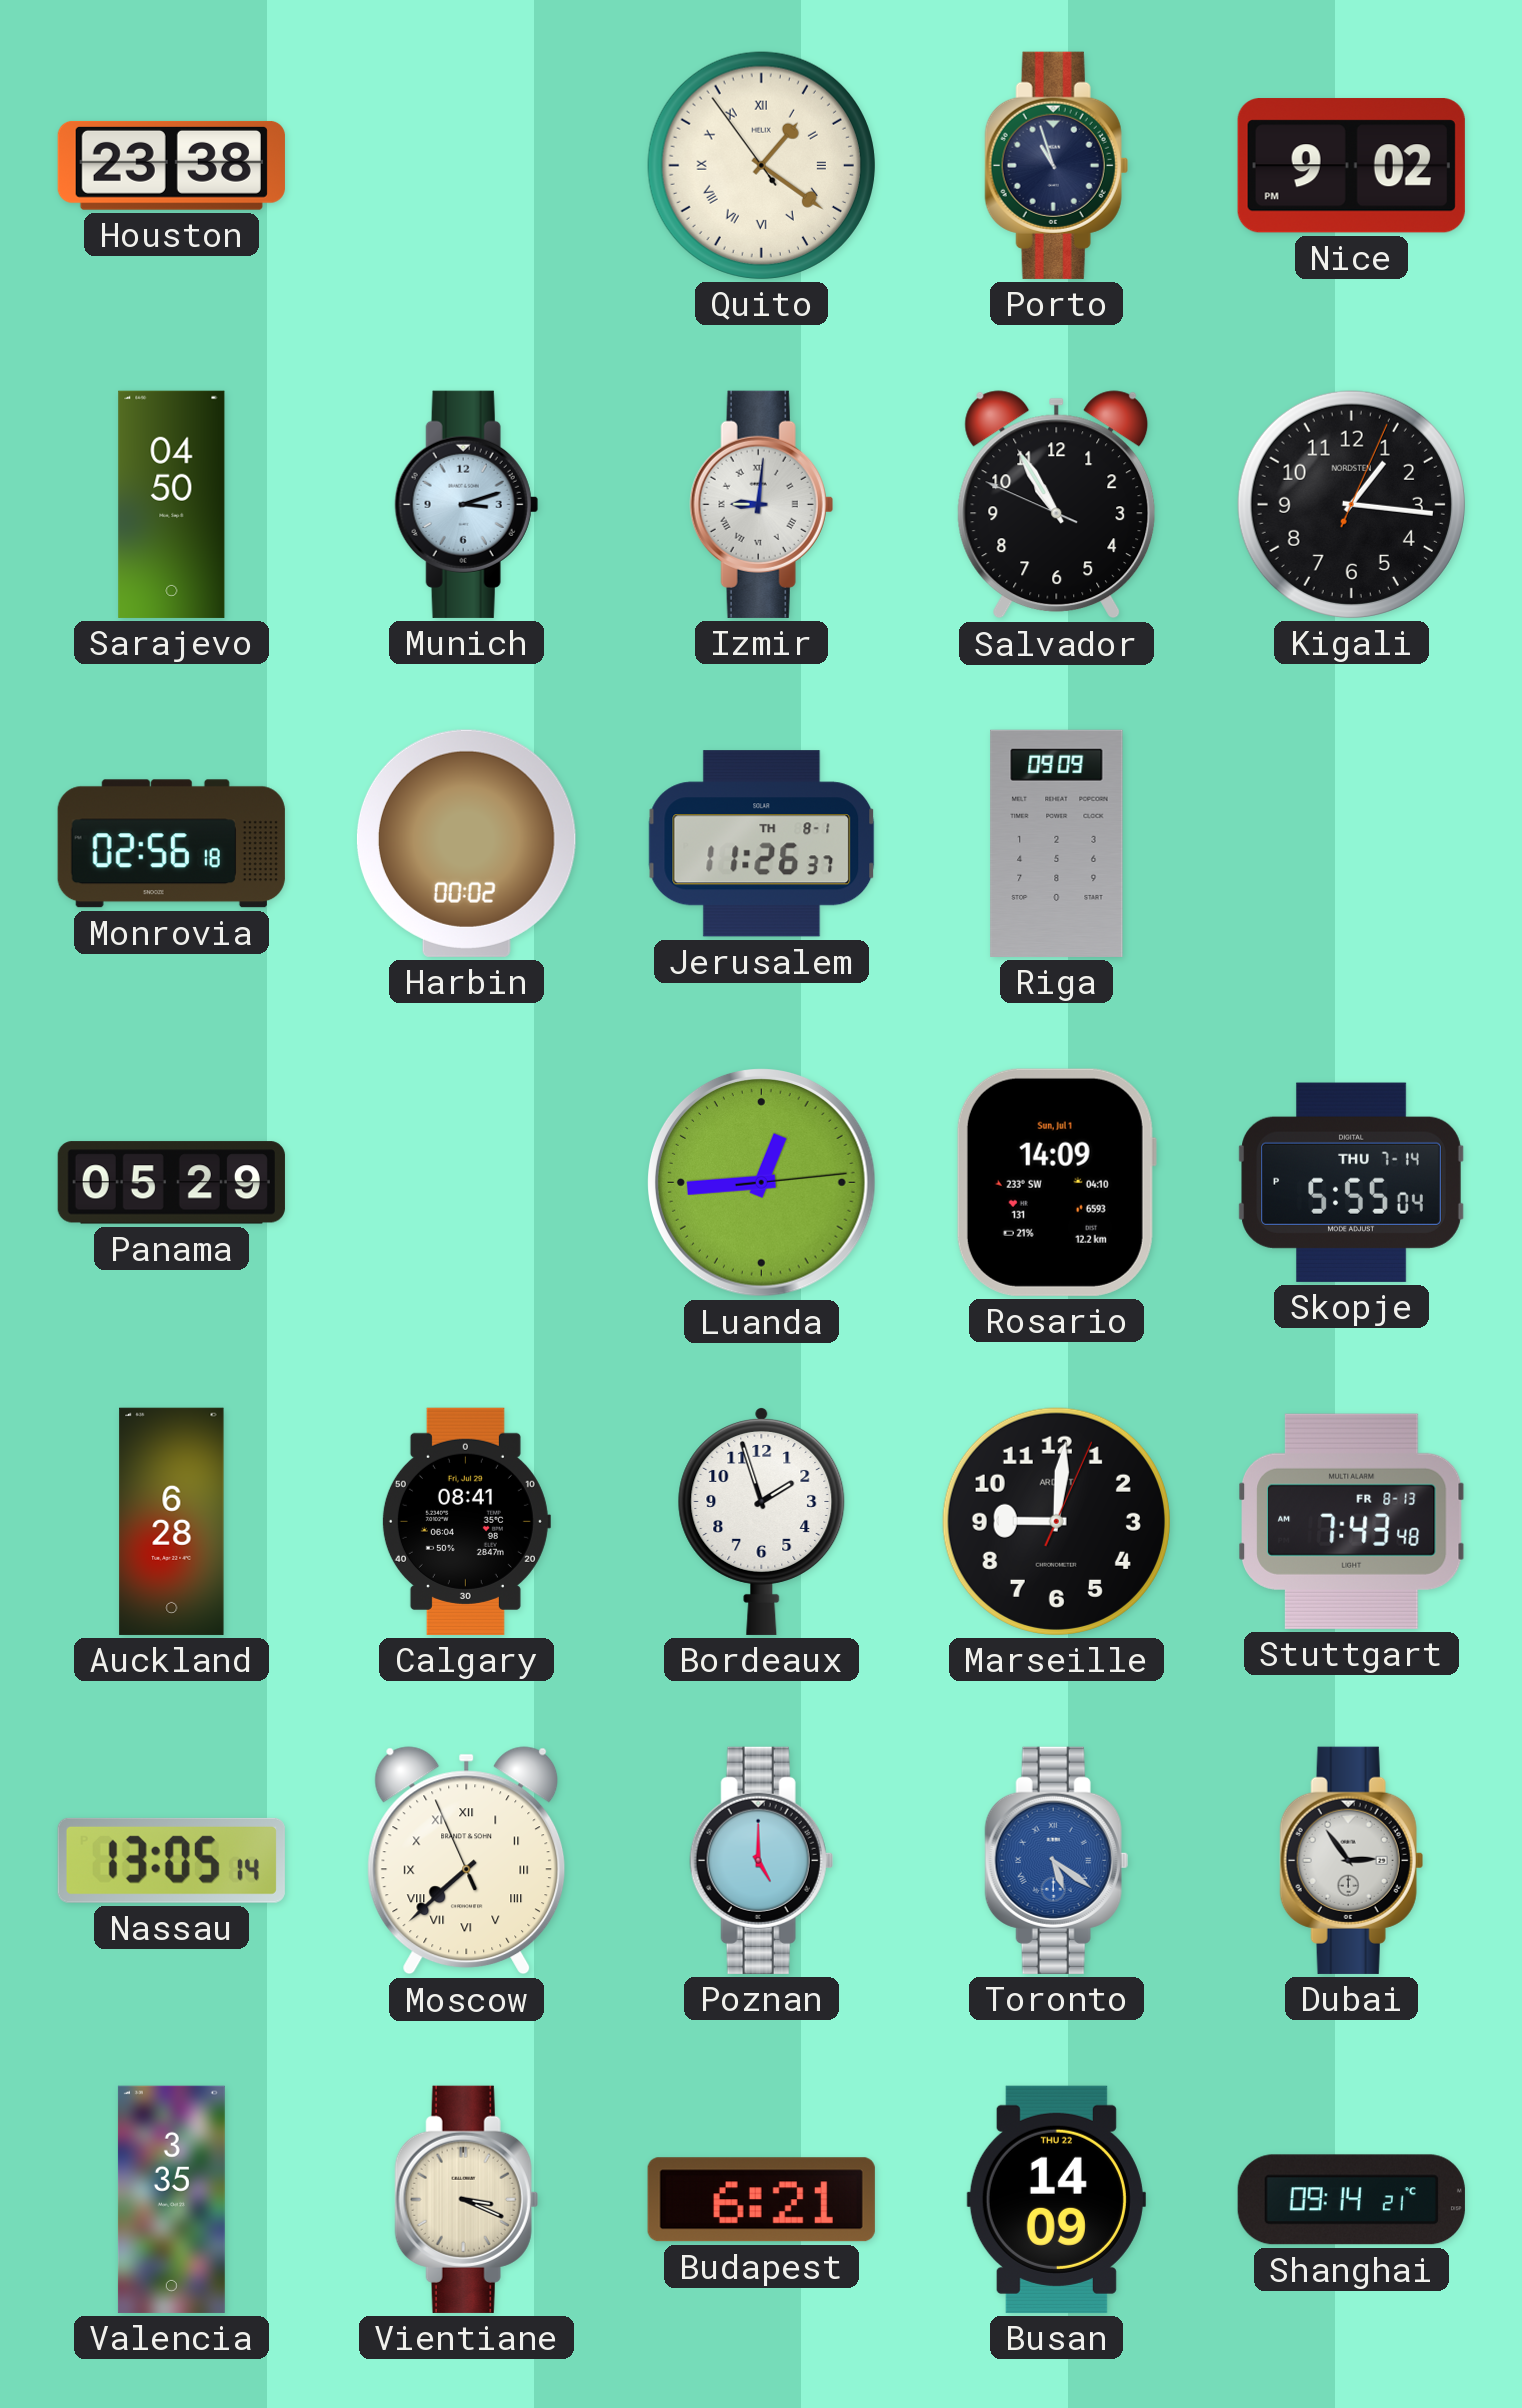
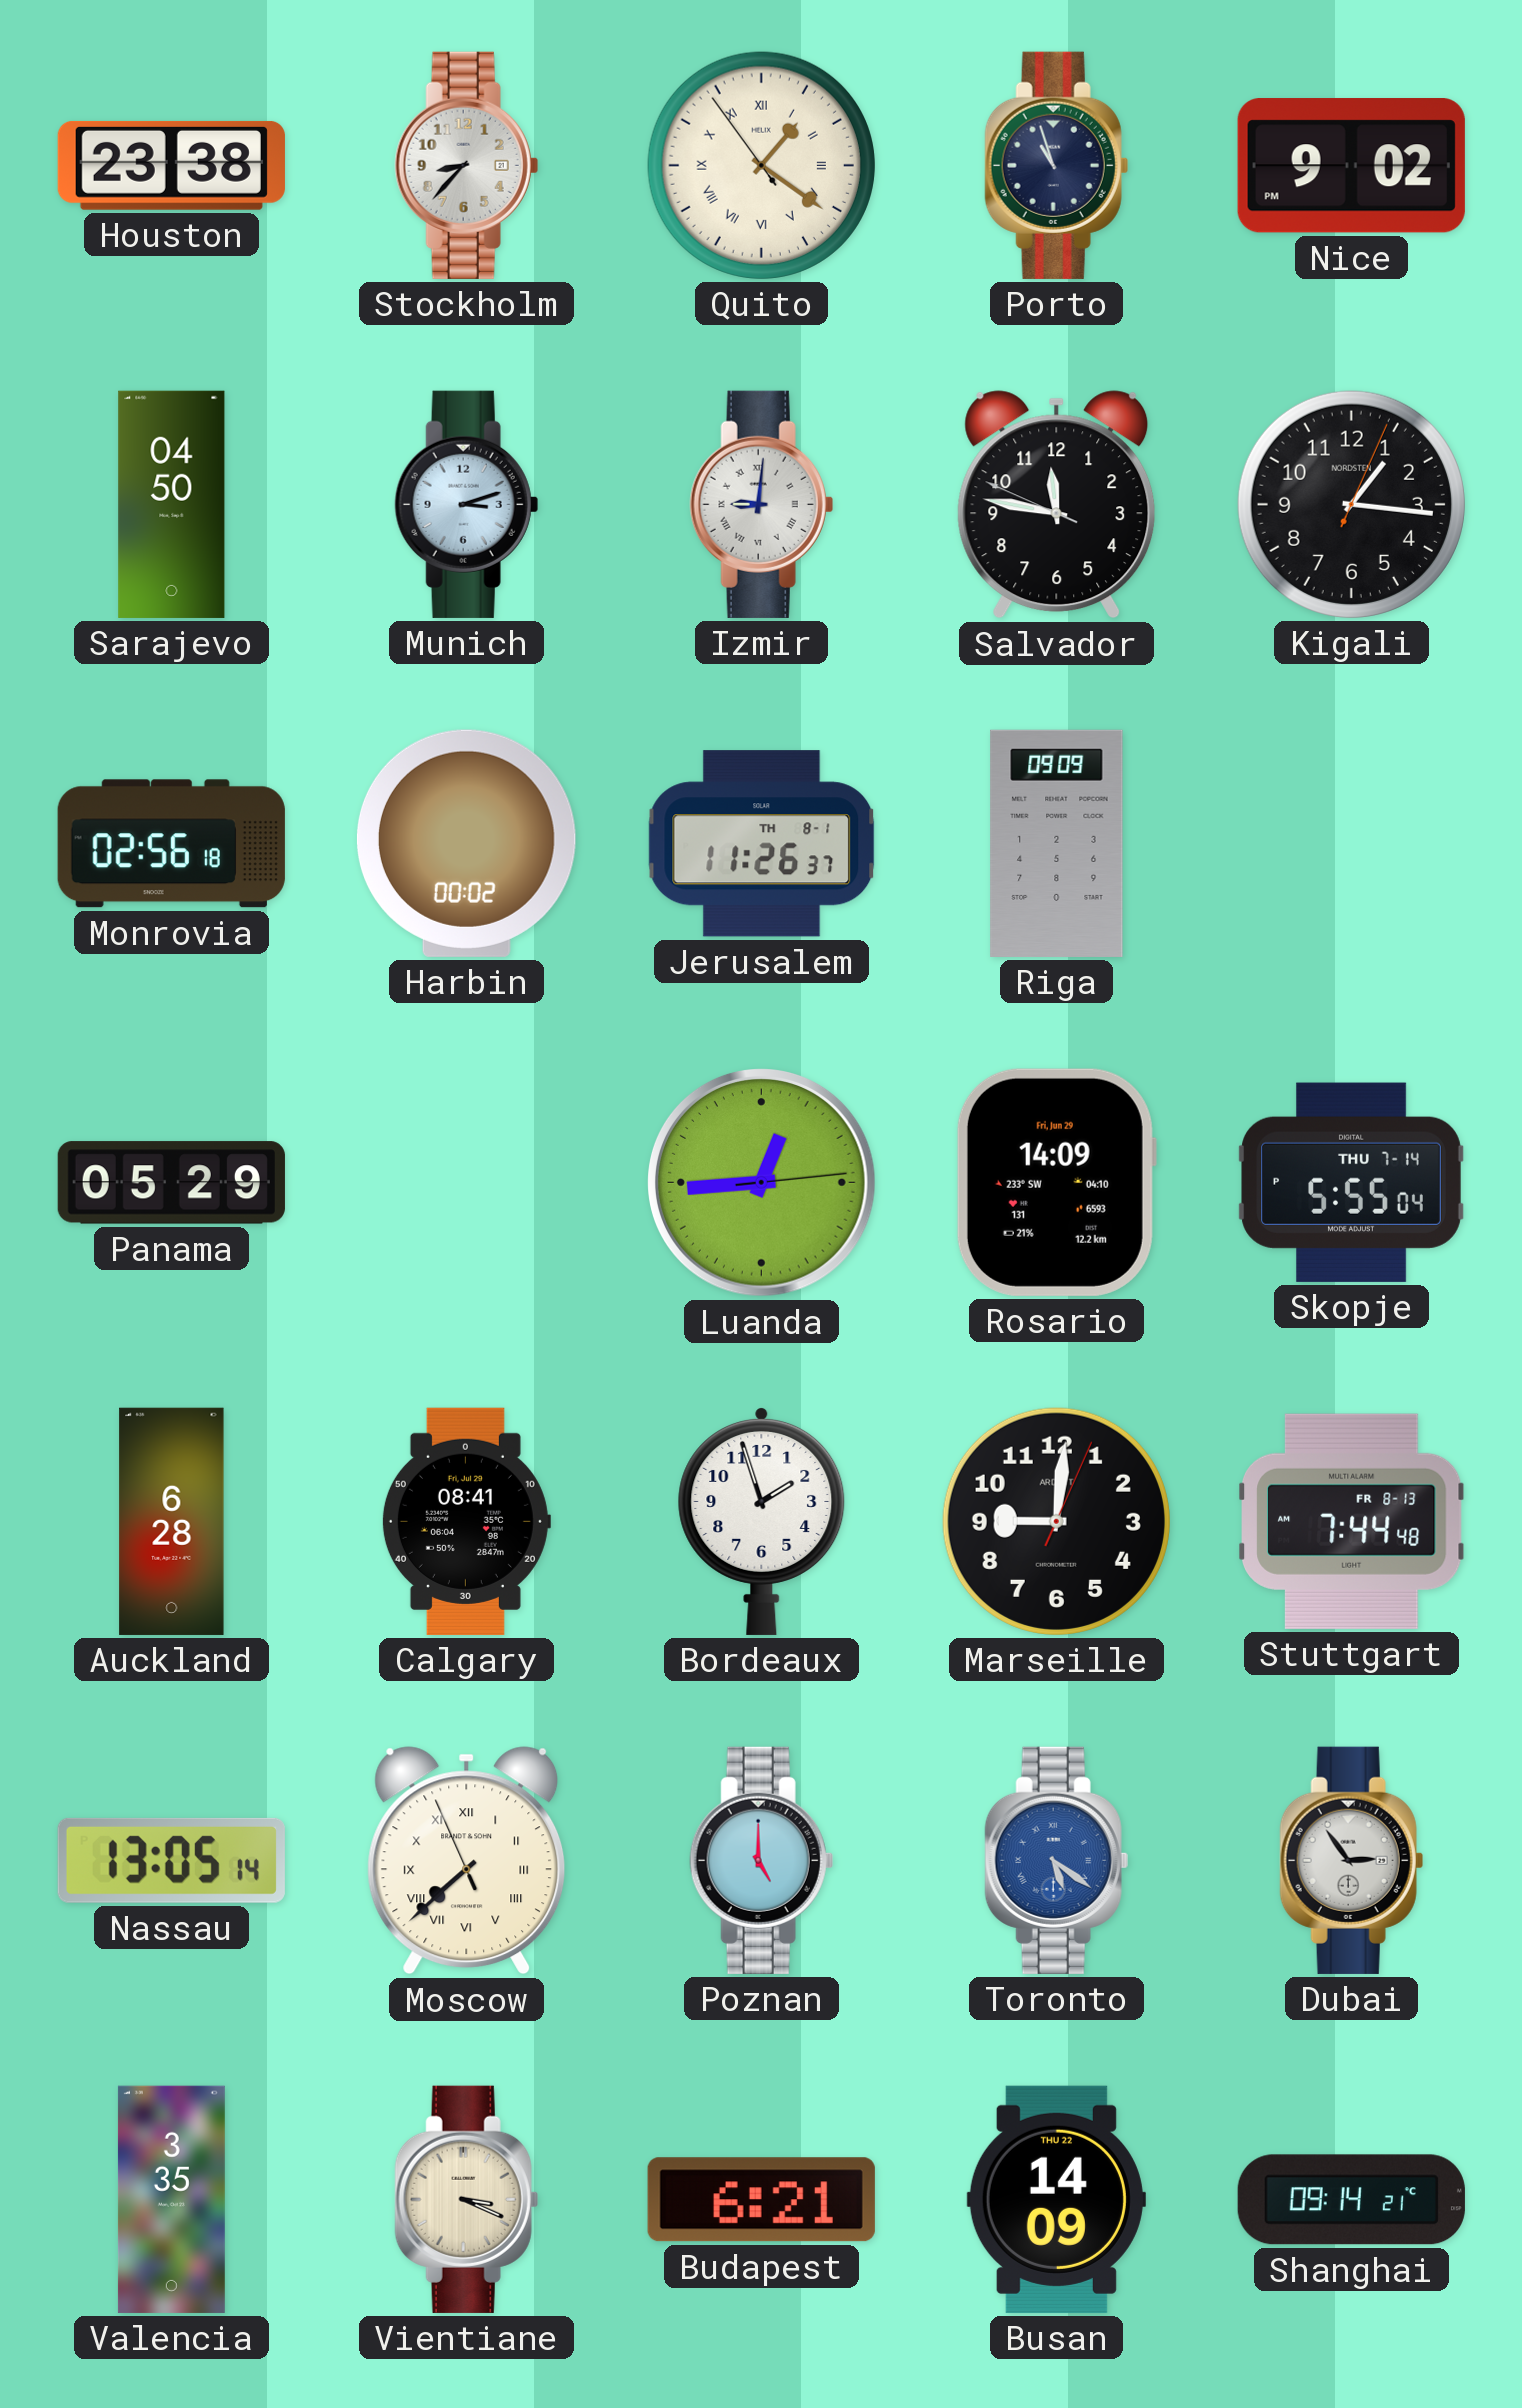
Stockholm: none -> 8:37 (466, 165)
Salvador: 10:54 -> 11:46 (1057, 505)
Rosario date: Sun, Jul 1 -> Fri, Jun 29 (1056, 1182)
Stuttgart: 7:43 -> 7:44 (1352, 1521)
